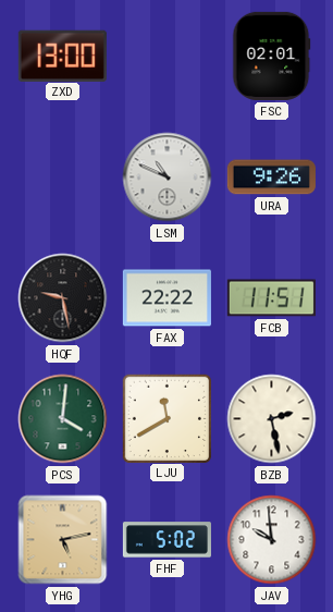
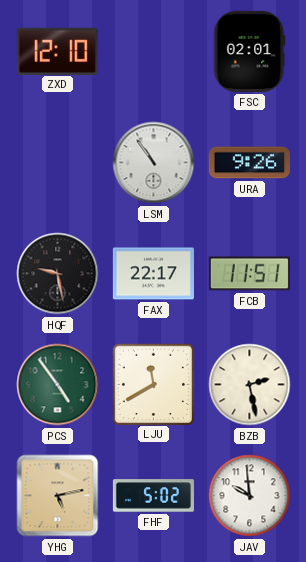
ZXD: 13:00 -> 12:10 (57, 51)
LSM: 10:49 -> 10:54 (154, 163)
FAX: 22:22 -> 22:17 (153, 274)
PCS: 4:01 -> 4:54 (58, 385)
